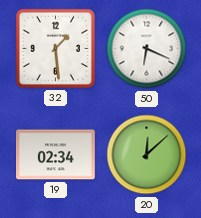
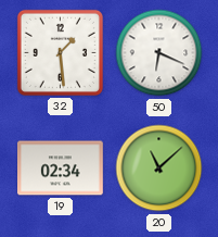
20: 12:08 -> 11:08 (159, 169)
